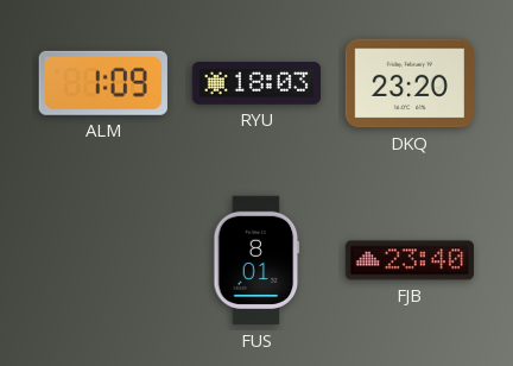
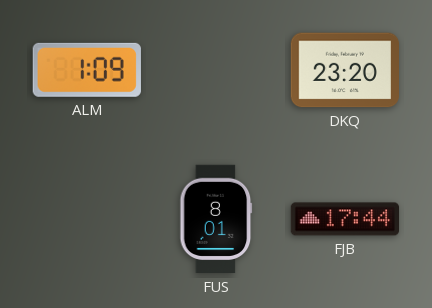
RYU: 18:03 -> none (256, 83)
FJB: 23:40 -> 17:44 (345, 219)
